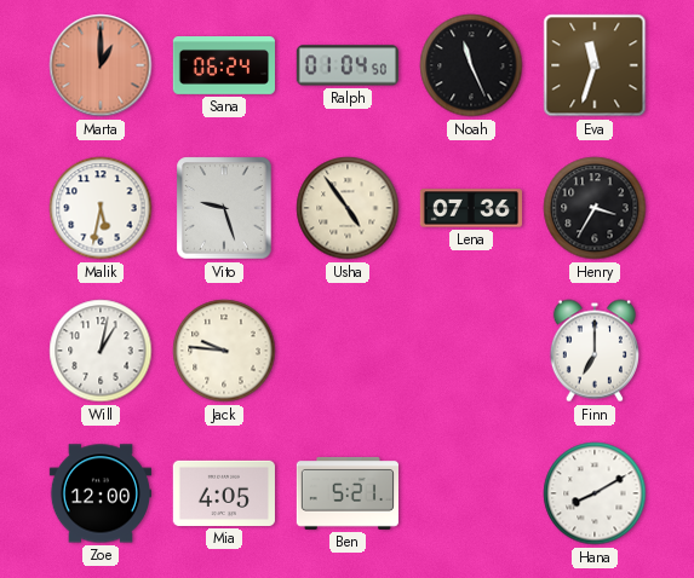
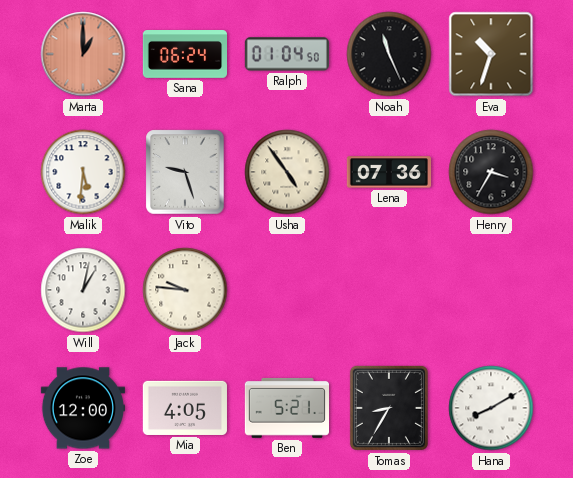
Eva: 11:33 -> 10:33 (491, 54)
Malik: 5:32 -> 5:31 (83, 172)
Finn: 7:00 -> none (595, 351)
Tomas: none -> 8:35 (389, 408)
